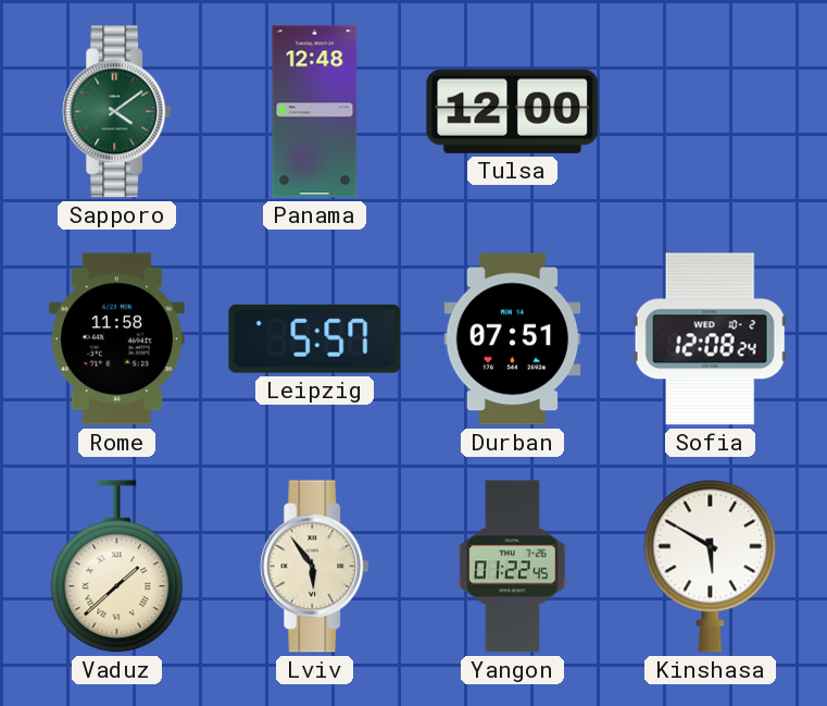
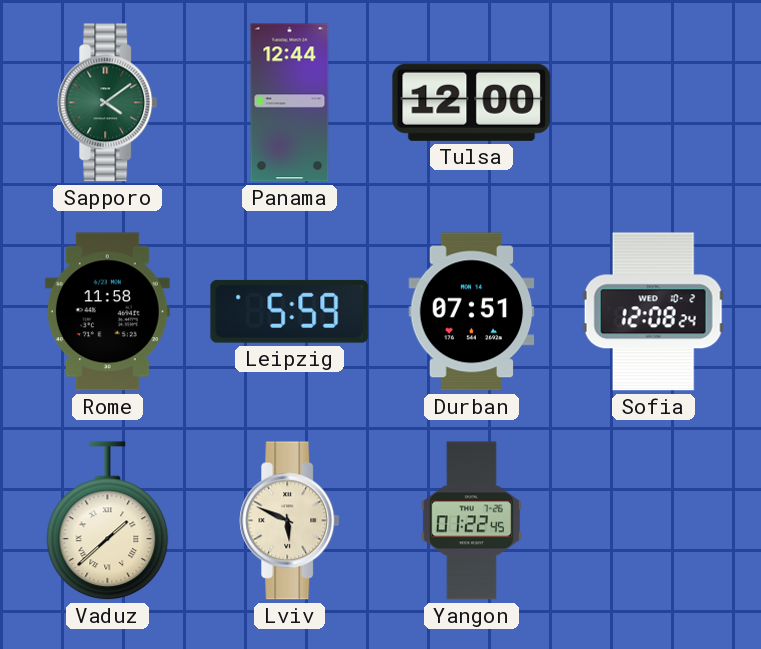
Panama: 12:48 -> 12:44 (290, 103)
Leipzig: 5:57 -> 5:59 (290, 311)
Lviv: 5:54 -> 5:49 (290, 521)
Kinshasa: 5:50 -> none (711, 566)
